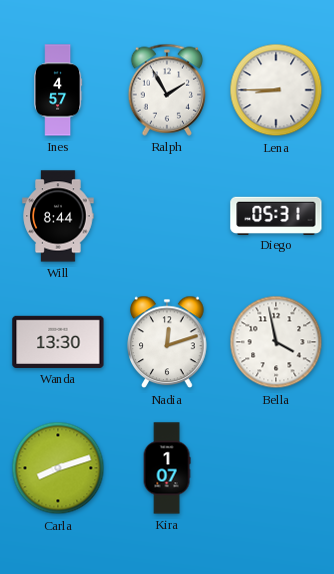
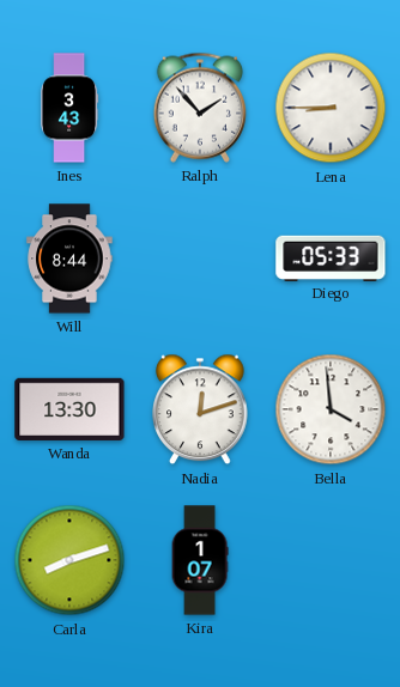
Ines: 4:57 -> 3:43 (71, 108)
Ralph: 1:55 -> 1:53 (200, 108)
Diego: 05:31 -> 05:33 (331, 257)
Bella: 3:58 -> 3:59 (331, 409)
